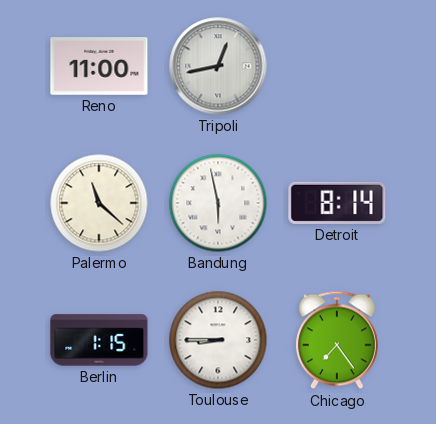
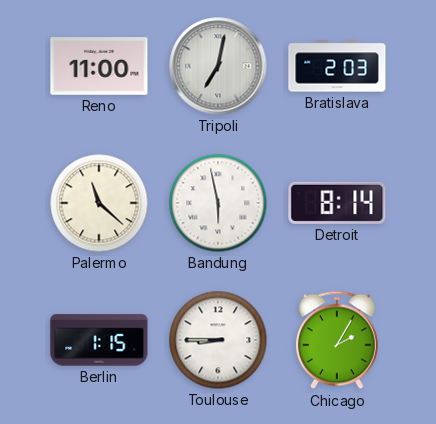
Tripoli: 12:43 -> 7:02 (218, 66)
Bratislava: none -> 2:03 (337, 66)
Chicago: 7:24 -> 2:05 (337, 340)
